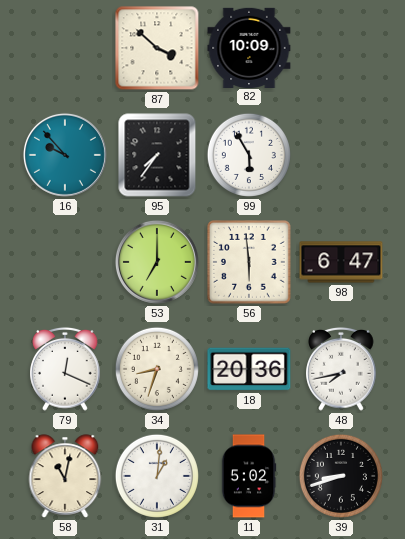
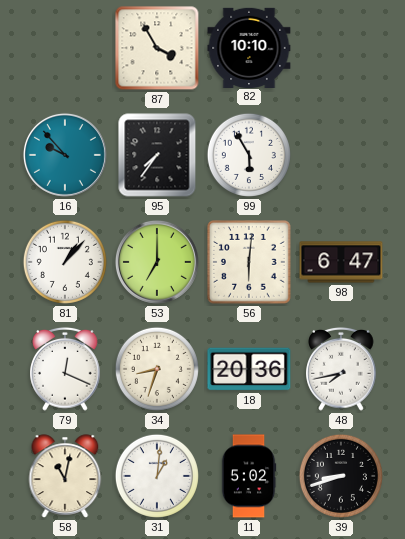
87: 3:52 -> 3:55 (157, 48)
82: 10:09 -> 10:10 (249, 47)
81: none -> 1:07 (65, 262)
56: 5:59 -> 6:01 (250, 263)
